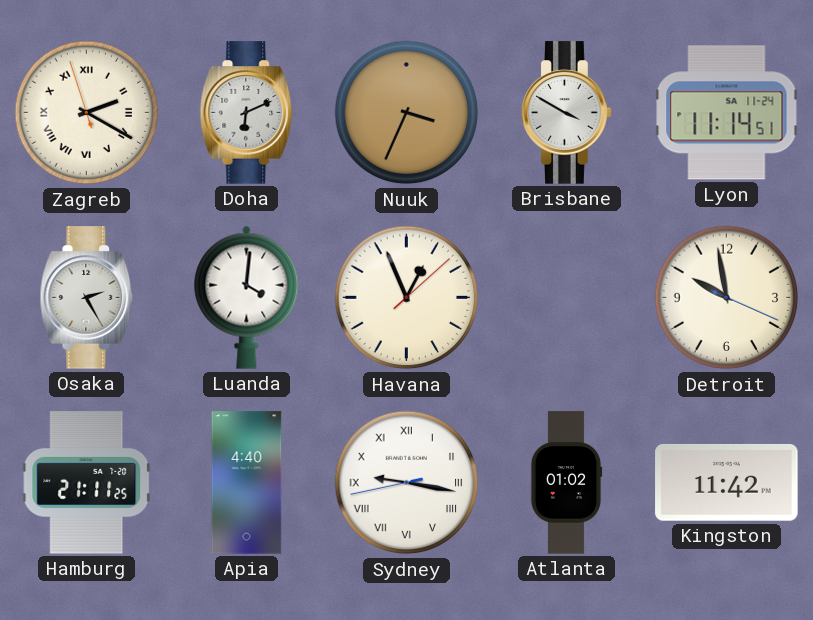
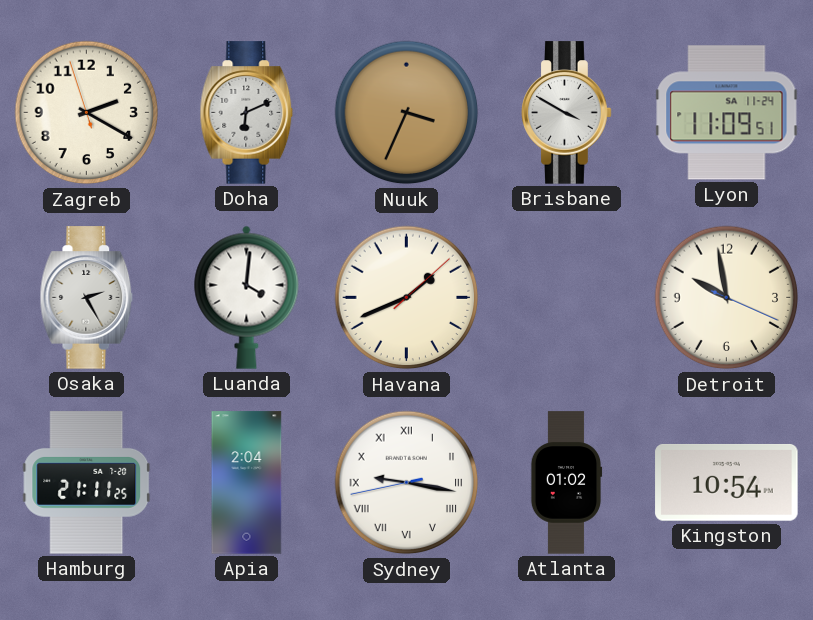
Zagreb numerals: Roman -> Arabic (87, 113)
Lyon: 11:14 -> 11:09 (727, 113)
Havana: 12:56 -> 1:41 (407, 298)
Apia: 4:40 -> 2:04 (247, 483)
Kingston: 11:42 -> 10:54 (727, 483)
